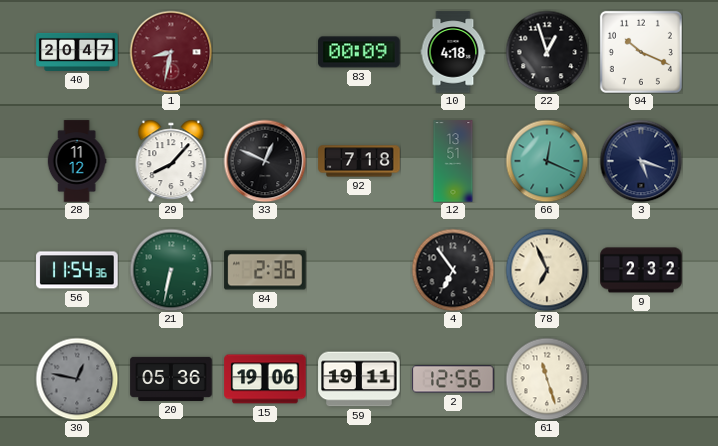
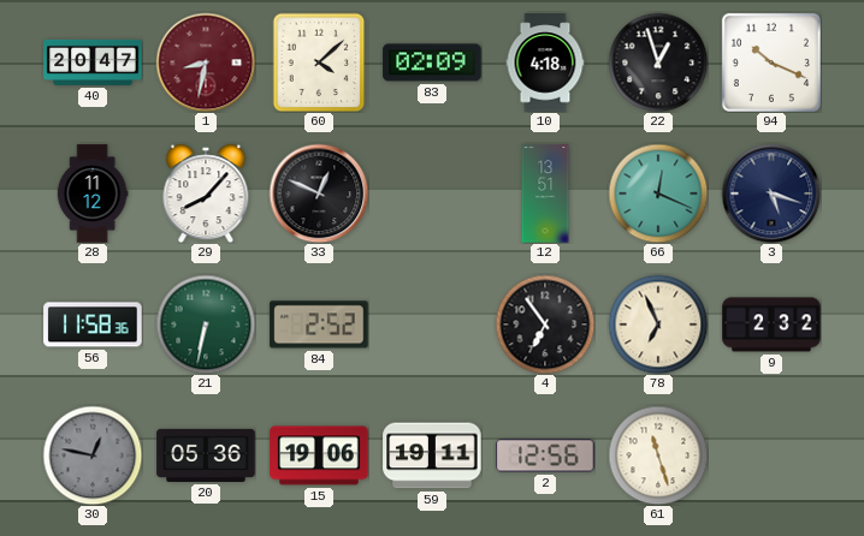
60: none -> 4:08 (319, 62)
83: 00:09 -> 02:09 (432, 62)
92: 7:18 -> none (359, 161)
56: 11:54 -> 11:58 (93, 324)
84: 2:36 -> 2:52 (319, 324)
